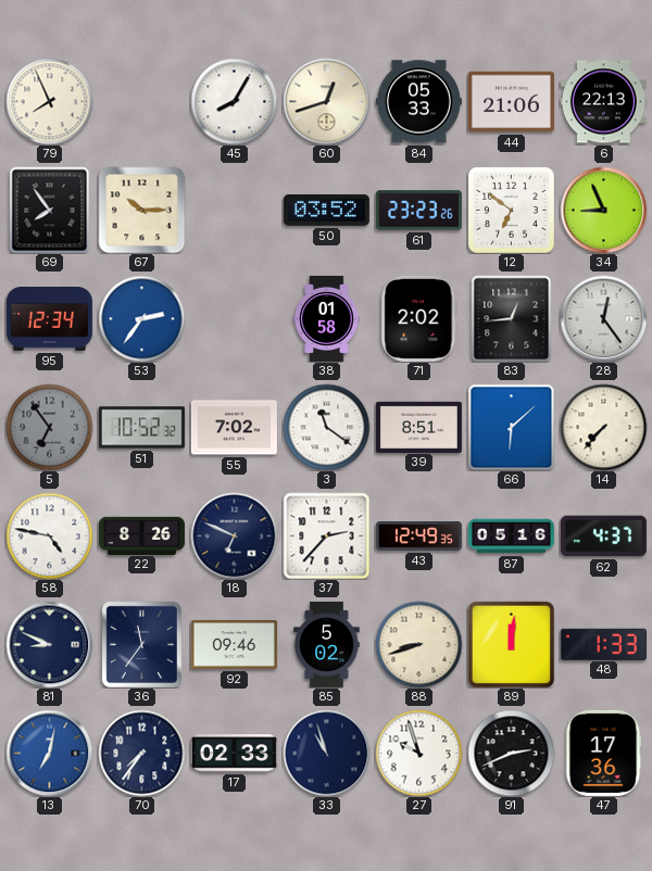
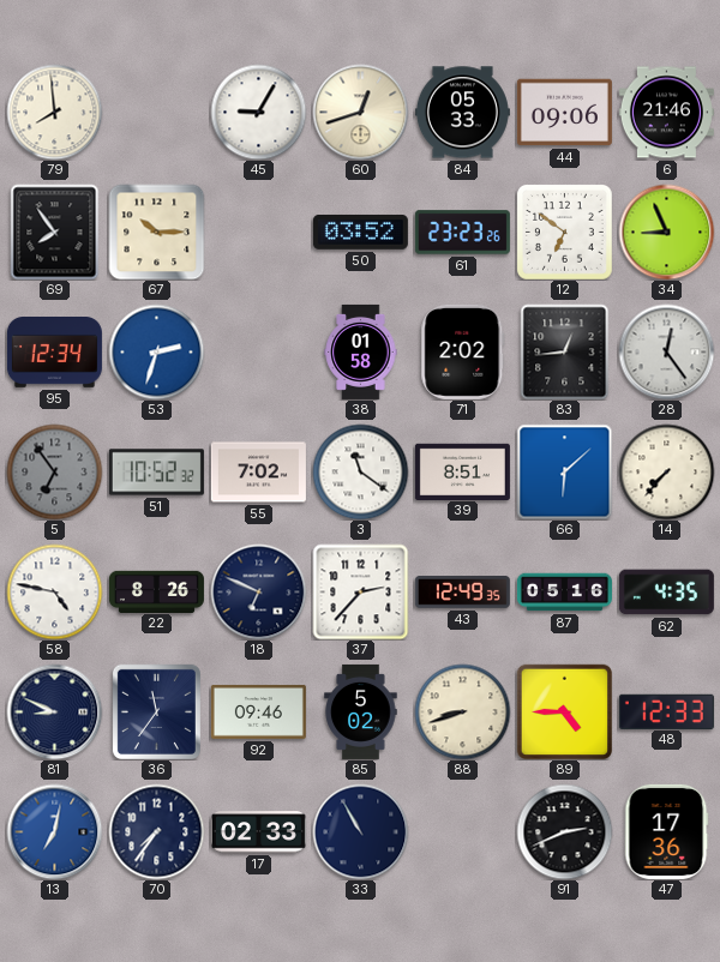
79: 7:56 -> 7:59 (54, 112)
45: 8:05 -> 9:05 (258, 112)
44: 21:06 -> 09:06 (564, 113)
6: 22:13 -> 21:46 (666, 113)
53: 2:36 -> 2:33 (156, 351)
62: 4:37 -> 4:35 (666, 593)
89: 12:01 -> 4:45 (564, 711)
48: 1:33 -> 12:33 (666, 711)
33: 10:57 -> 10:55 (360, 831)
27: 9:57 -> none (418, 753)
